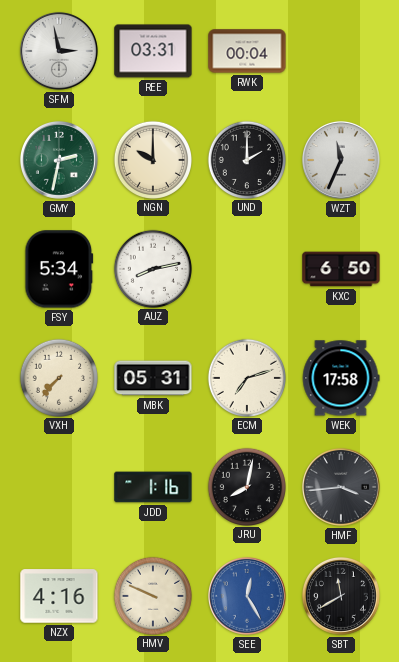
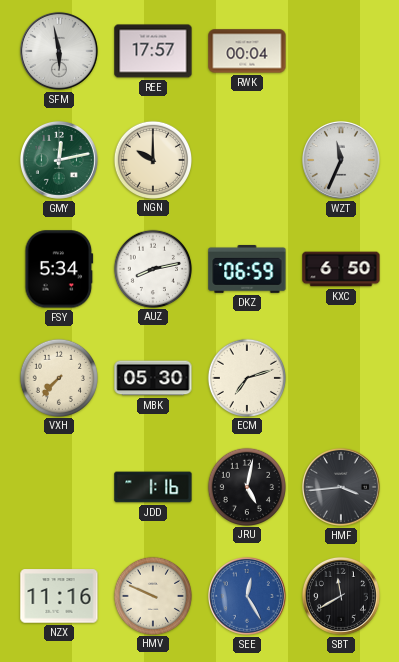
SFM: 2:58 -> 5:58 (59, 51)
REE: 03:31 -> 17:57 (153, 51)
GMY: 2:32 -> 12:13 (59, 160)
UND: 2:00 -> none (246, 159)
DKZ: none -> 06:59 (247, 269)
MBK: 05:31 -> 05:30 (153, 378)
WEK: 17:58 -> none (341, 378)
JRU: 8:02 -> 5:02 (246, 486)
NZX: 4:16 -> 11:16 (59, 596)
